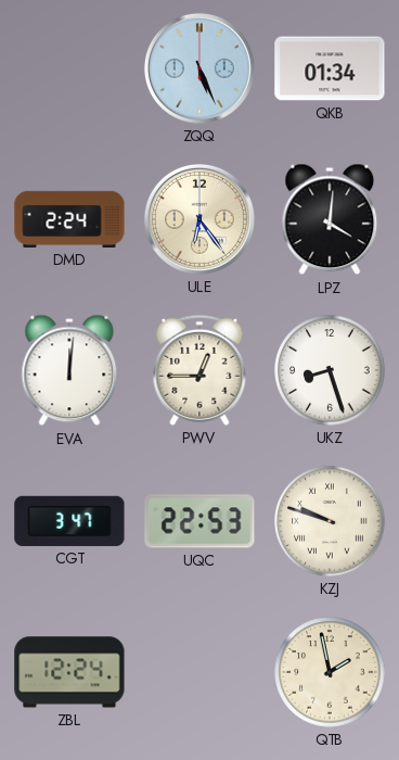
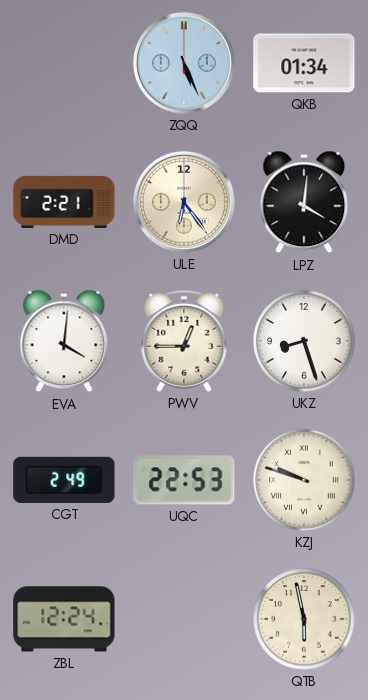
DMD: 2:24 -> 2:21 (64, 202)
EVA: 12:01 -> 4:01 (64, 341)
CGT: 3:47 -> 2:49 (64, 480)
QTB: 1:58 -> 5:58 (304, 619)
